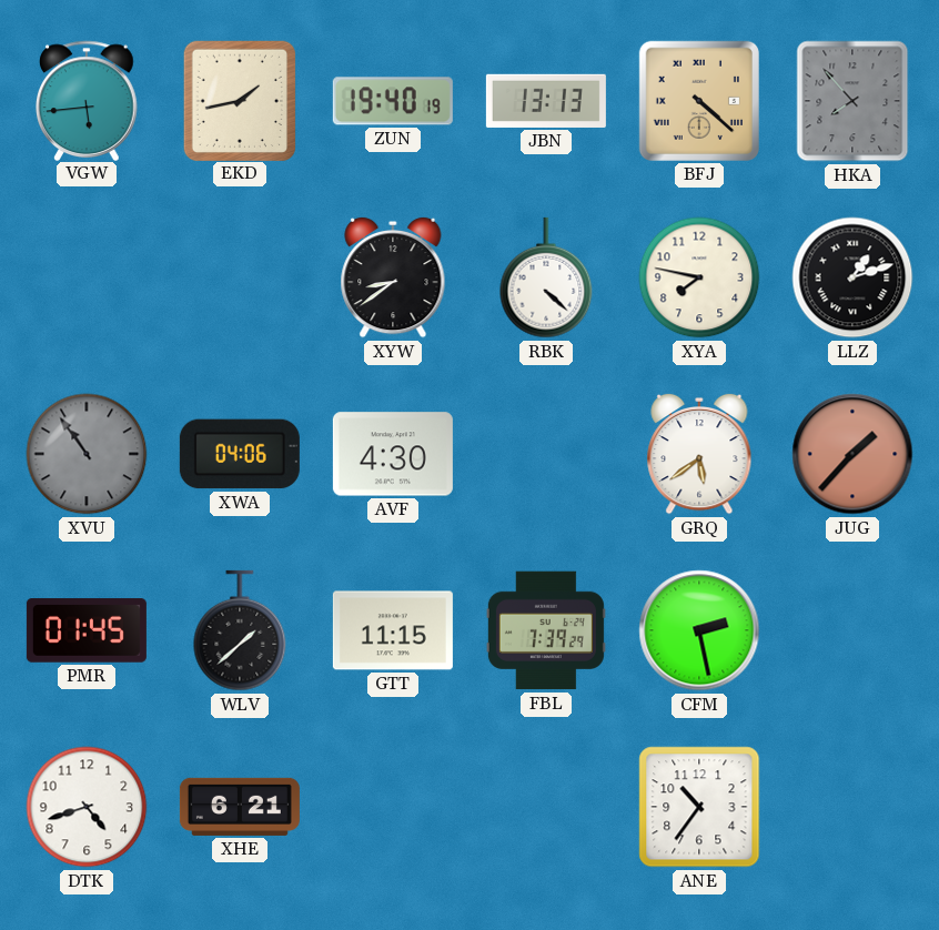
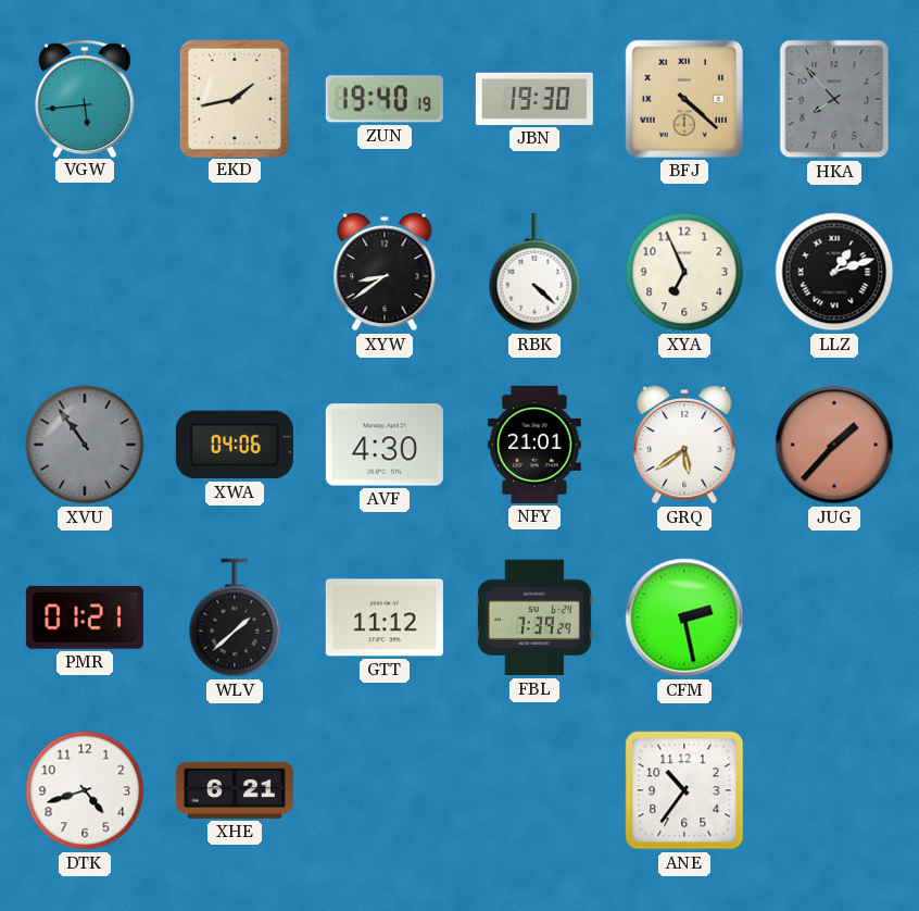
JBN: 13:13 -> 19:30 (534, 99)
XYA: 7:47 -> 6:56 (684, 272)
NFY: none -> 21:01 (534, 445)
PMR: 01:45 -> 01:21 (85, 617)
GTT: 11:15 -> 11:12 (385, 617)
